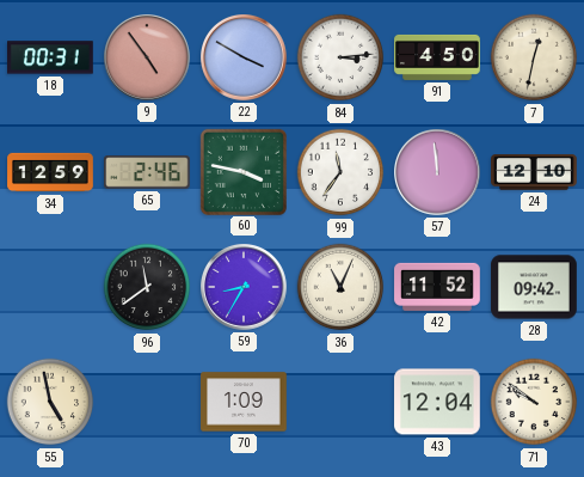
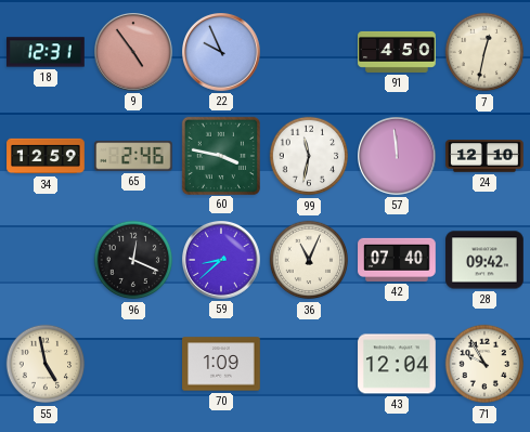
18: 00:31 -> 12:31 (46, 52)
22: 3:50 -> 9:56 (222, 53)
84: 3:14 -> none (340, 57)
99: 11:36 -> 11:32 (309, 156)
96: 11:39 -> 12:19 (133, 260)
59: 8:35 -> 8:38 (222, 261)
42: 11:52 -> 07:40 (397, 260)
71: 9:51 -> 9:55 (484, 364)
